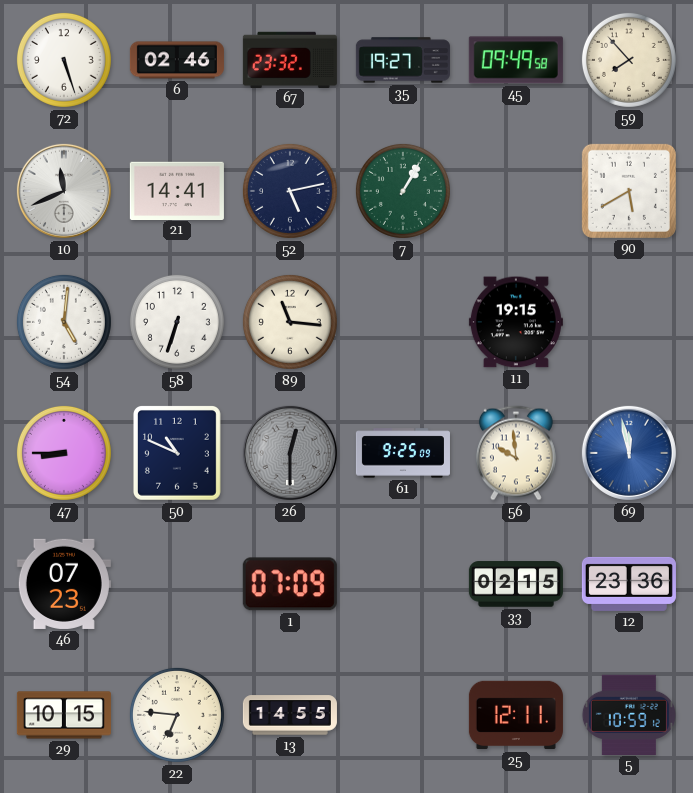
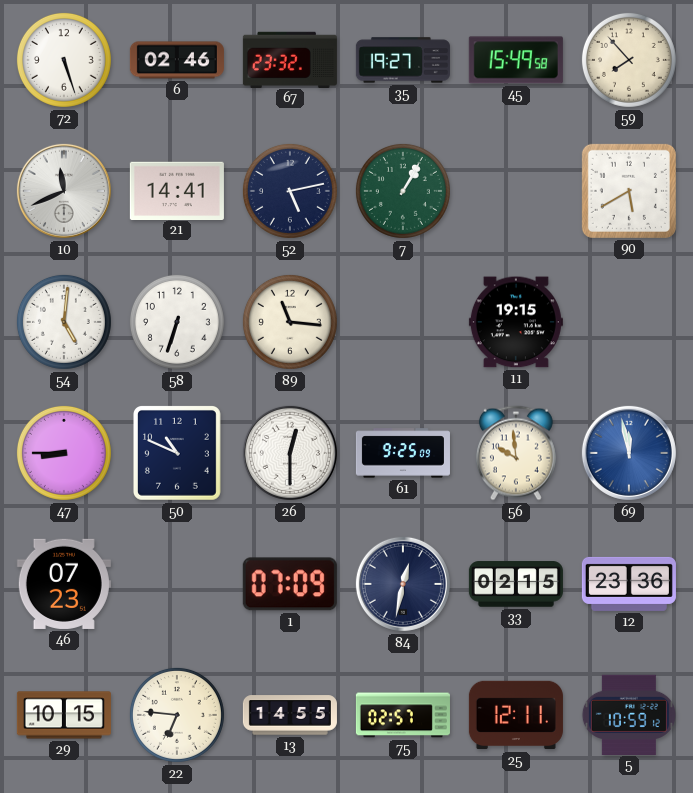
45: 09:49 -> 15:49 (516, 60)
26 dial: grey -> white (290, 453)
84: none -> 12:32 (403, 584)
75: none -> 02:57 (403, 715)
